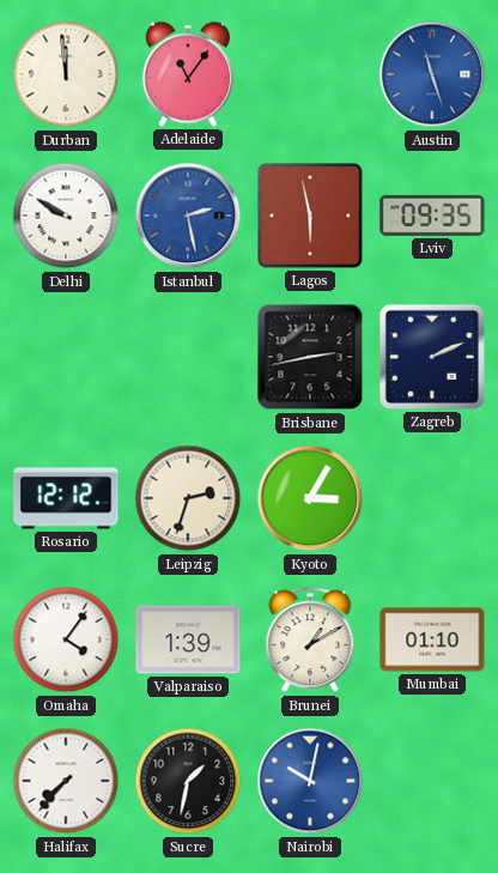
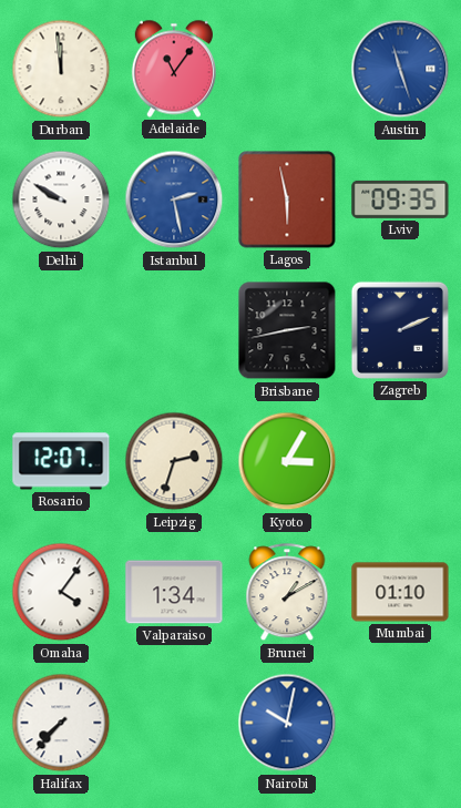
Rosario: 12:12 -> 12:07 (61, 461)
Valparaiso: 1:39 -> 1:34 (174, 592)
Sucre: 1:32 -> none (188, 781)
